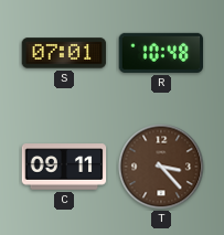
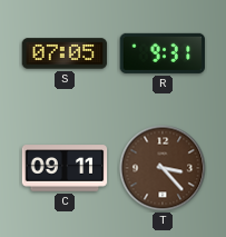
S: 07:01 -> 07:05 (65, 53)
R: 10:48 -> 9:31 (163, 53)
